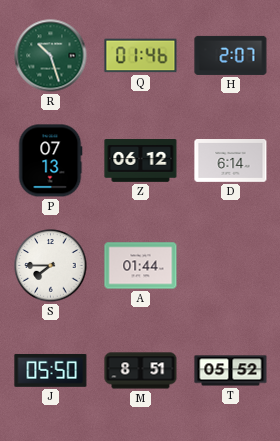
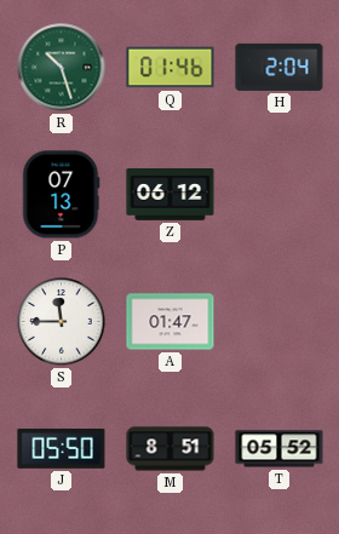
H: 2:07 -> 2:04 (280, 67)
D: 6:14 -> none (231, 161)
S: 7:45 -> 11:45 (62, 322)
A: 01:44 -> 01:47 (171, 322)
